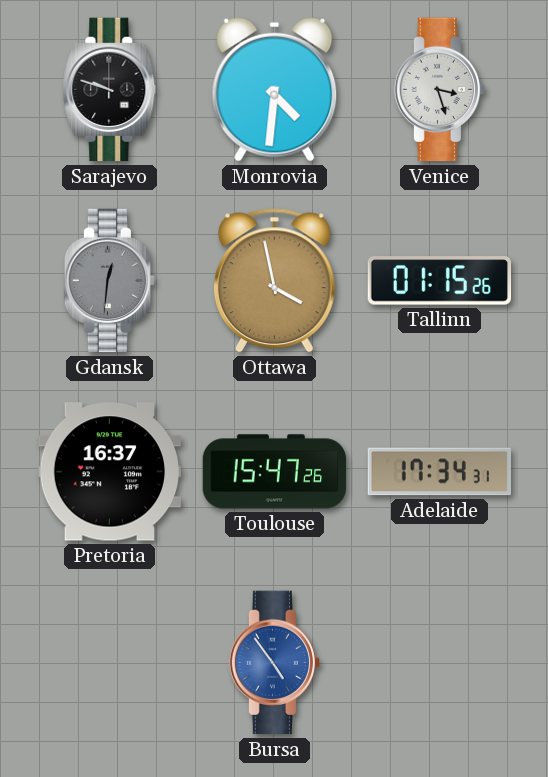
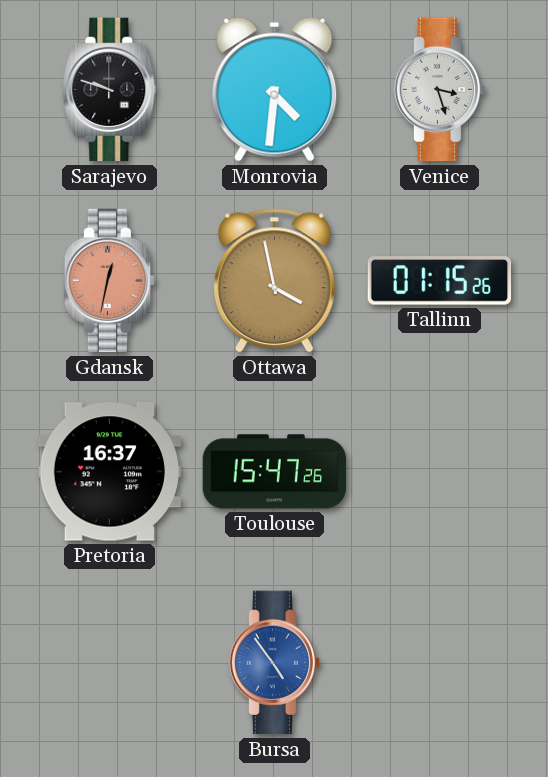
Gdansk: 12:31 -> 12:32 (110, 281)
Gdansk dial: grey -> salmon (110, 281)
Adelaide: 17:34 -> none (440, 472)
